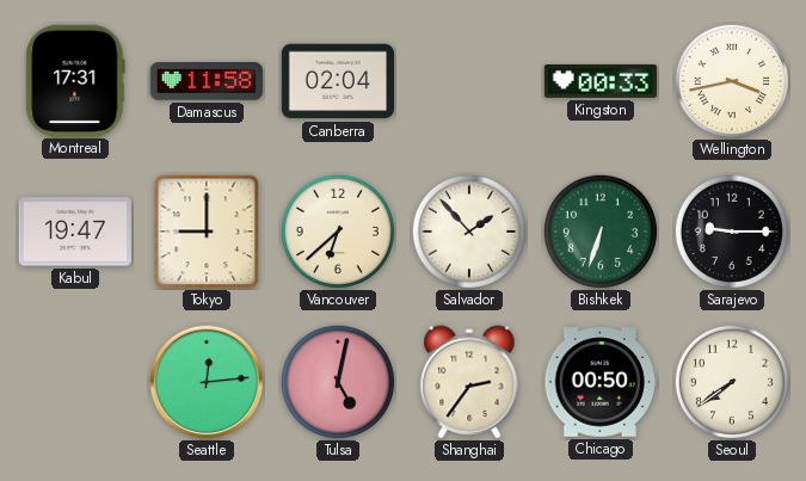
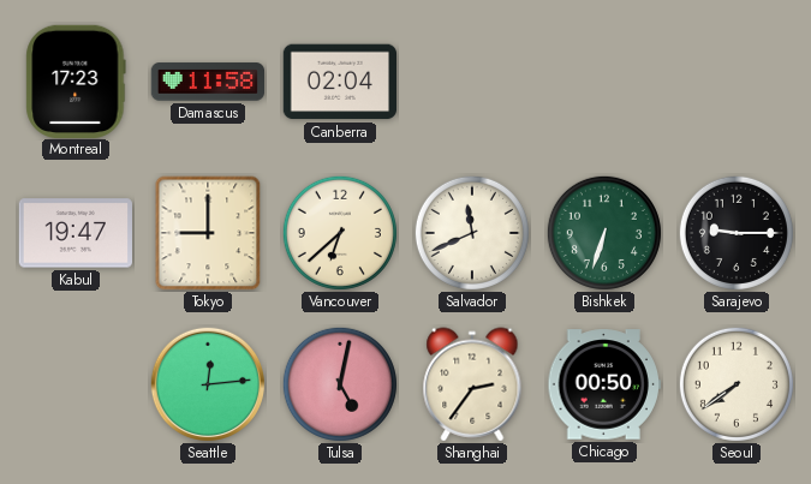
Montreal: 17:31 -> 17:23 (76, 80)
Kingston: 00:33 -> none (601, 81)
Wellington: 3:43 -> none (732, 81)
Salvador: 1:53 -> 11:41 (472, 233)
